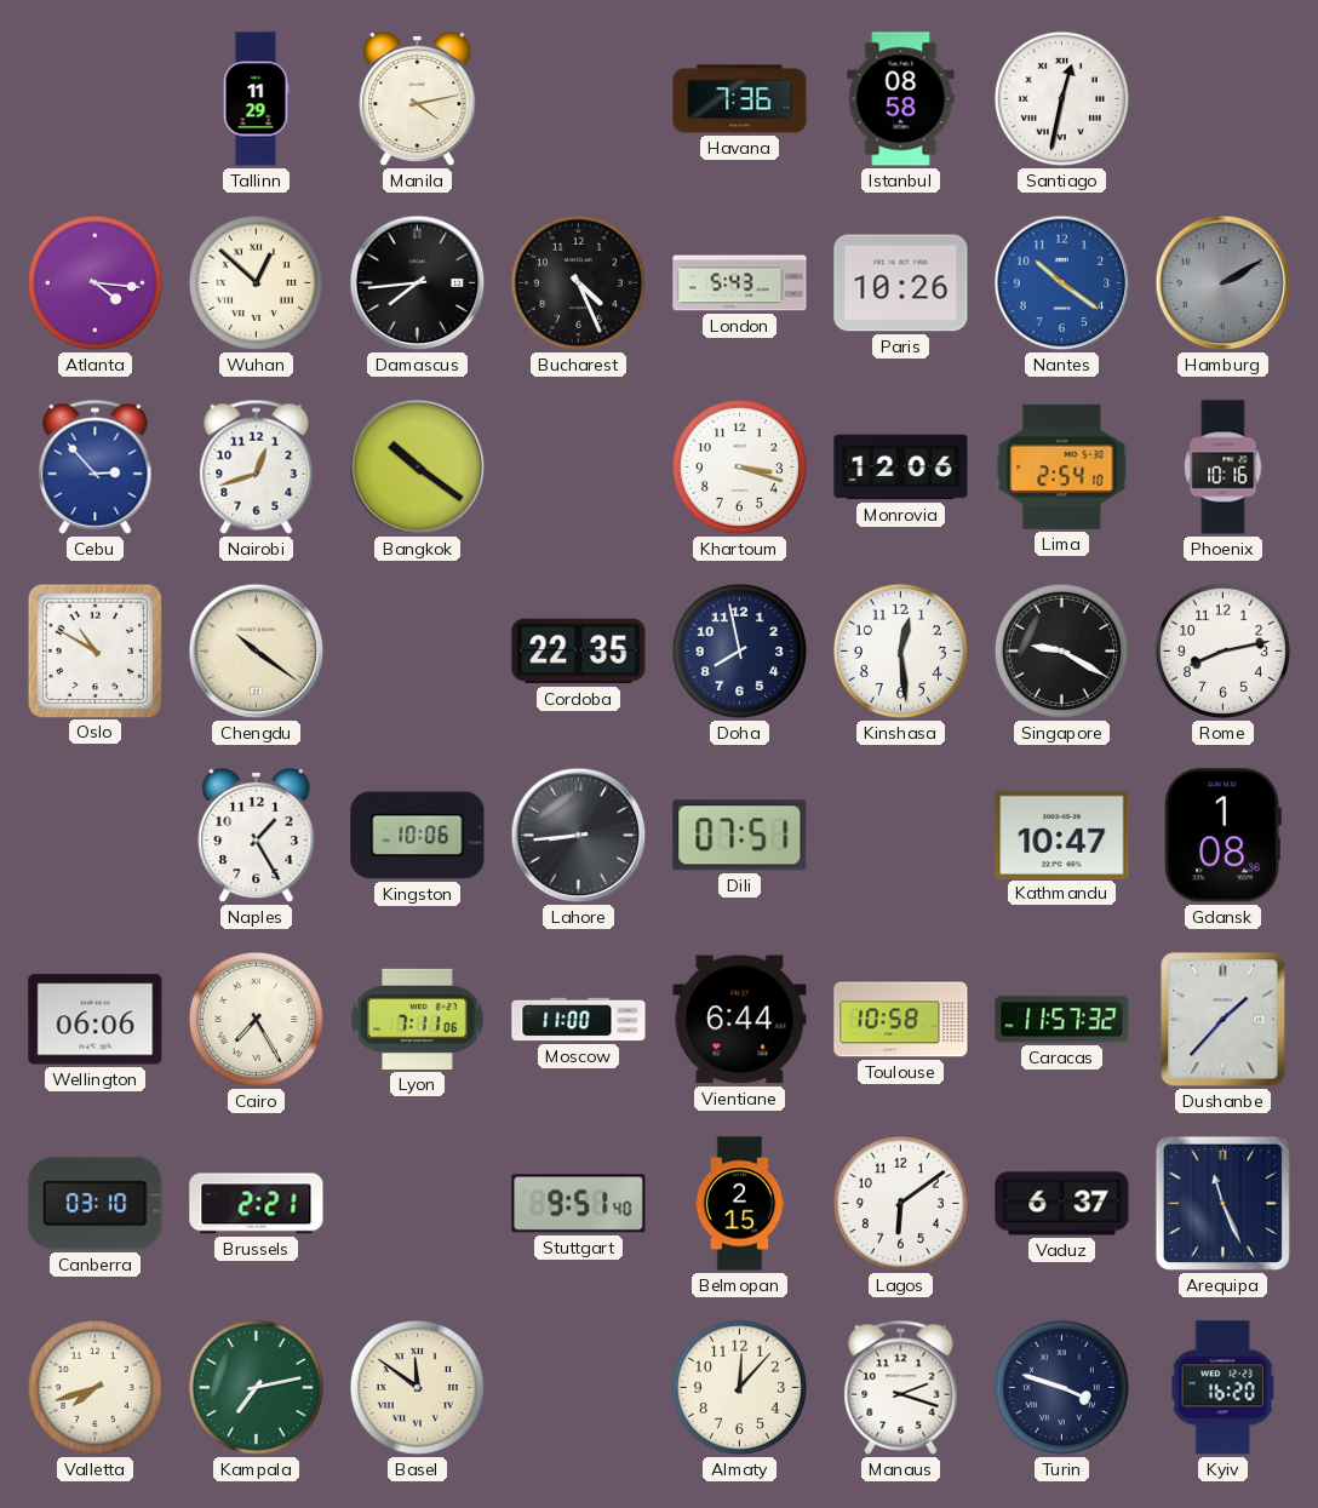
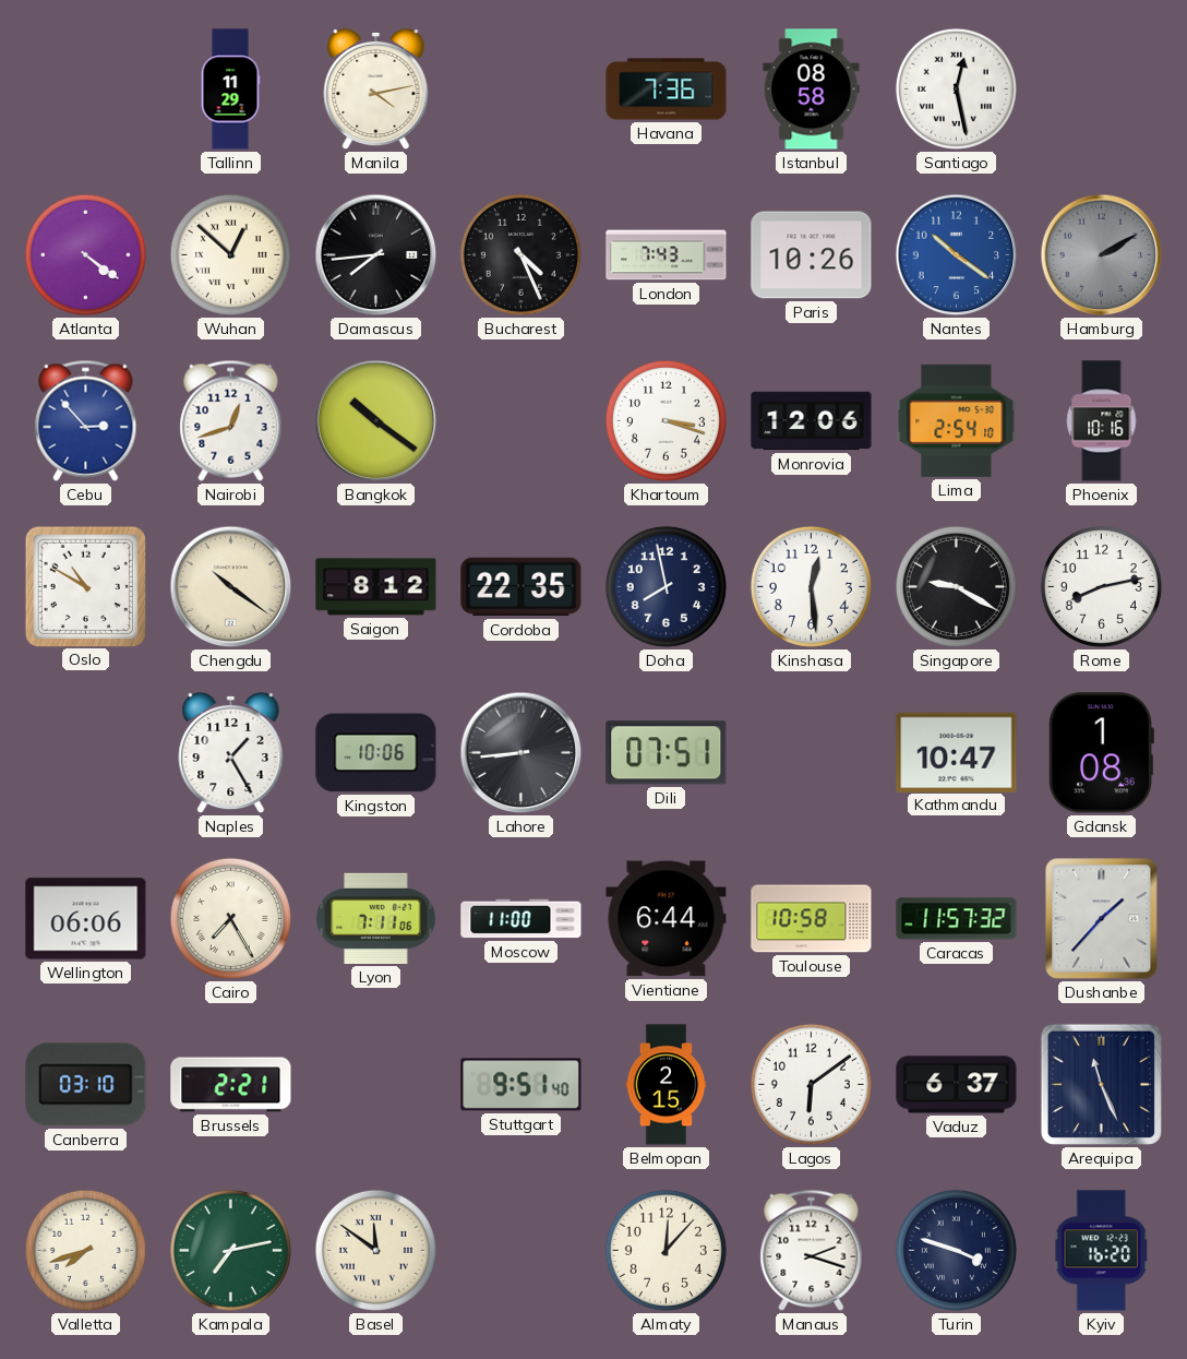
Santiago: 12:32 -> 12:28 (956, 88)
Atlanta: 4:16 -> 4:21 (85, 254)
London: 5:43 -> 7:43 (667, 255)
Saigon: none -> 8:12 (376, 587)
